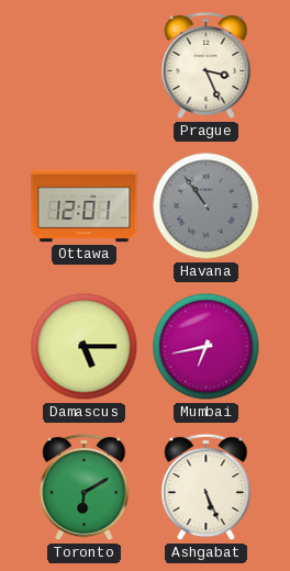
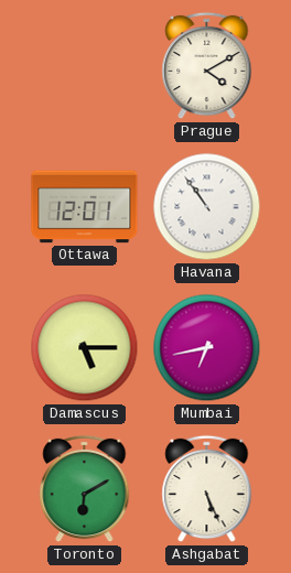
Prague: 3:26 -> 4:10 (207, 66)
Havana dial: grey -> white (207, 207)
